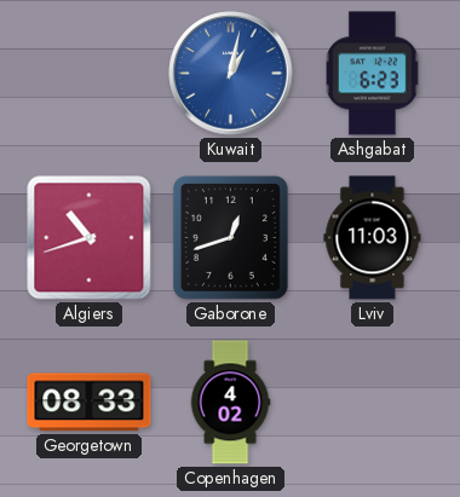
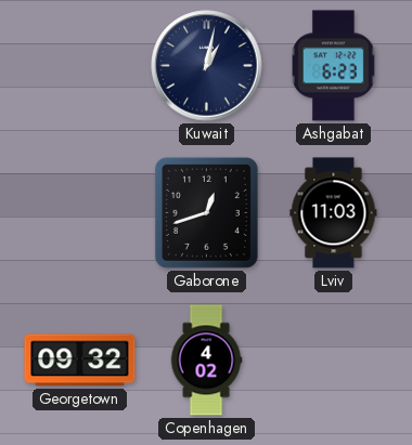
Kuwait dial: blue -> navy (207, 66)
Algiers: 10:42 -> none (90, 238)
Georgetown: 08:33 -> 09:32 (80, 361)
